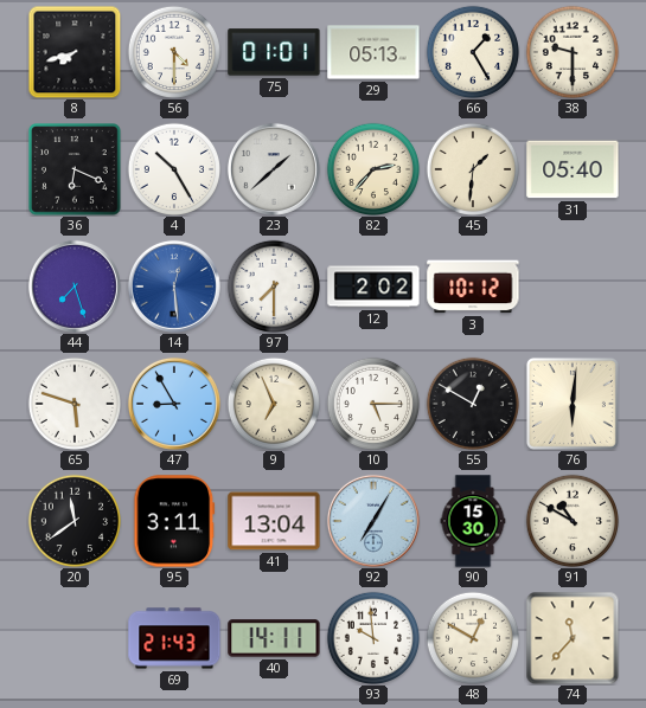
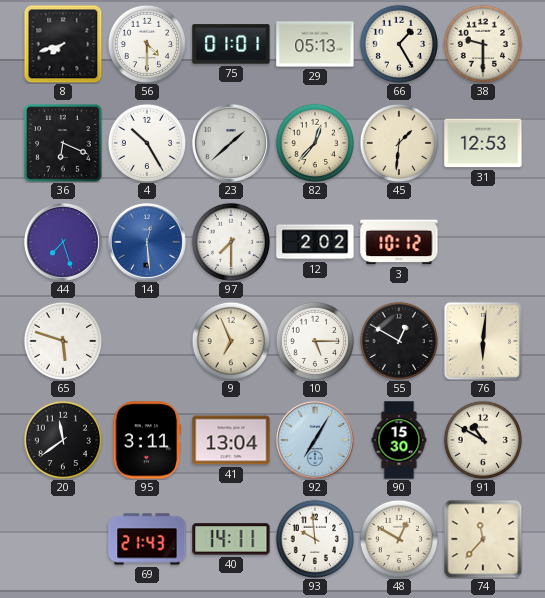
82: 2:37 -> 12:37 (314, 142)
31: 05:40 -> 12:53 (483, 143)
47: 8:55 -> none (174, 404)
